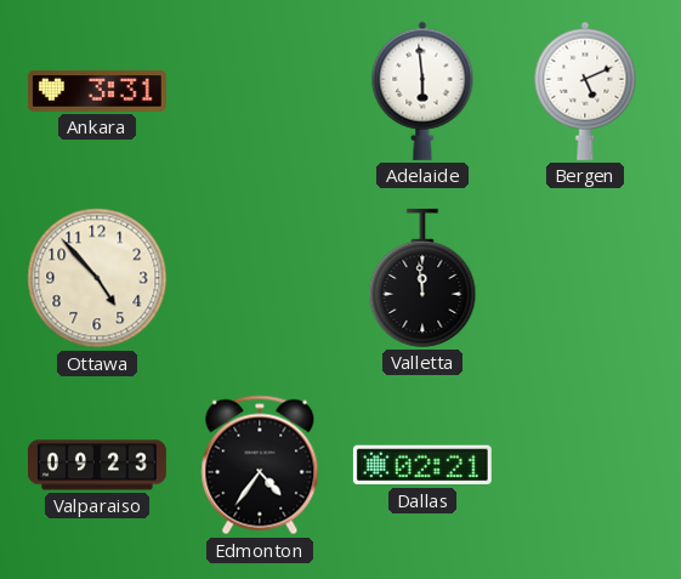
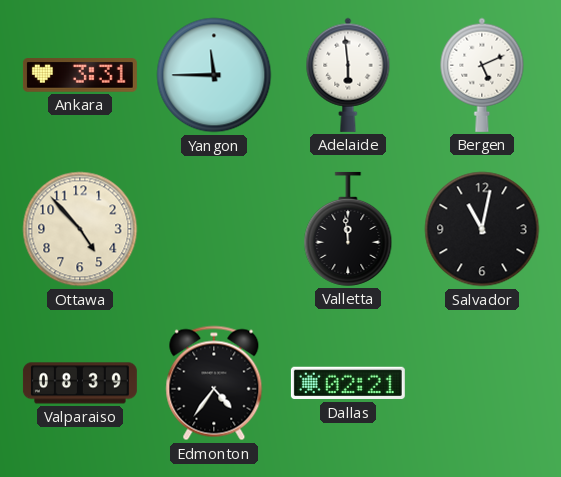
Yangon: none -> 11:45 (214, 75)
Salvador: none -> 11:02 (482, 229)
Valparaiso: 09:23 -> 08:39 (80, 383)
